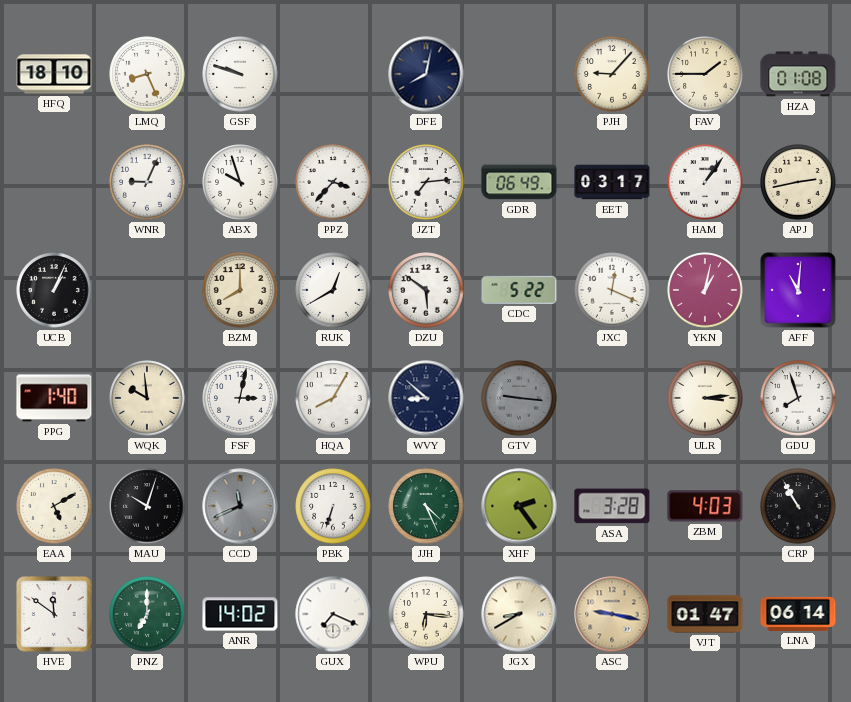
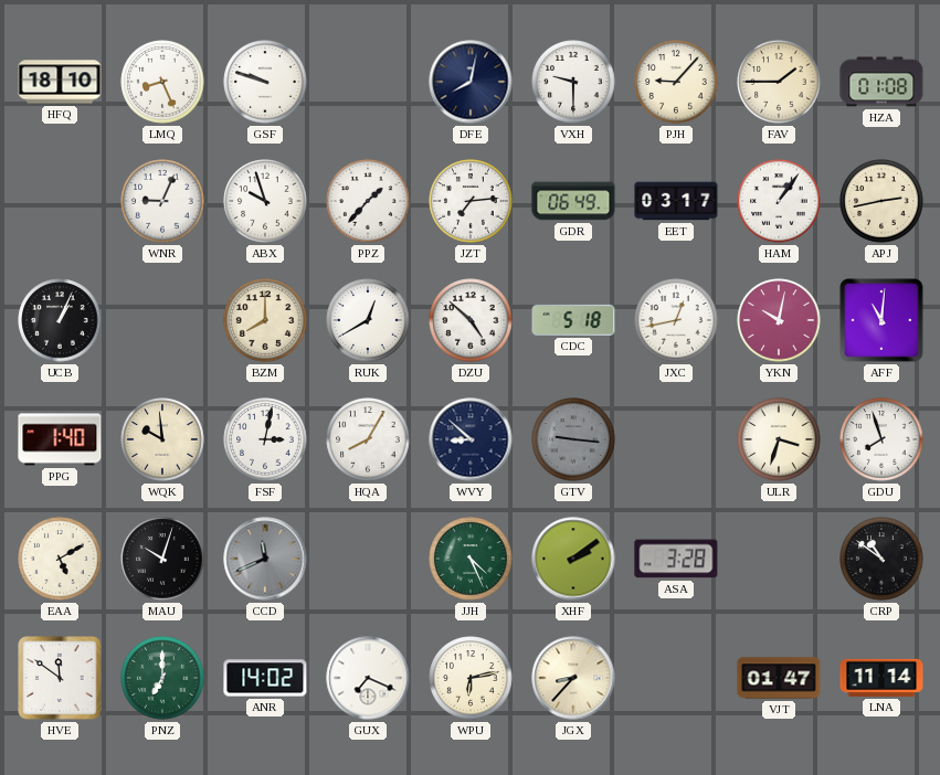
VXH: none -> 9:30 (573, 82)
PPZ: 3:37 -> 1:37 (368, 201)
DZU: 5:51 -> 4:52 (471, 320)
CDC: 5:22 -> 5:18 (573, 320)
JXC: 12:19 -> 12:43 (676, 320)
YKN: 1:02 -> 10:02 (779, 320)
ULR: 3:14 -> 3:33 (779, 439)
PBK: 6:33 -> none (333, 506)
XHF: 2:24 -> 2:09 (573, 559)
ZBM: 4:03 -> none (705, 506)
CRP: 10:55 -> 10:51 (881, 559)
WPU: 6:16 -> 6:13 (471, 678)
JGX: 8:40 -> 8:37 (573, 678)
ASC: 9:17 -> none (612, 614)
LNA: 06:14 -> 11:14 (881, 678)
